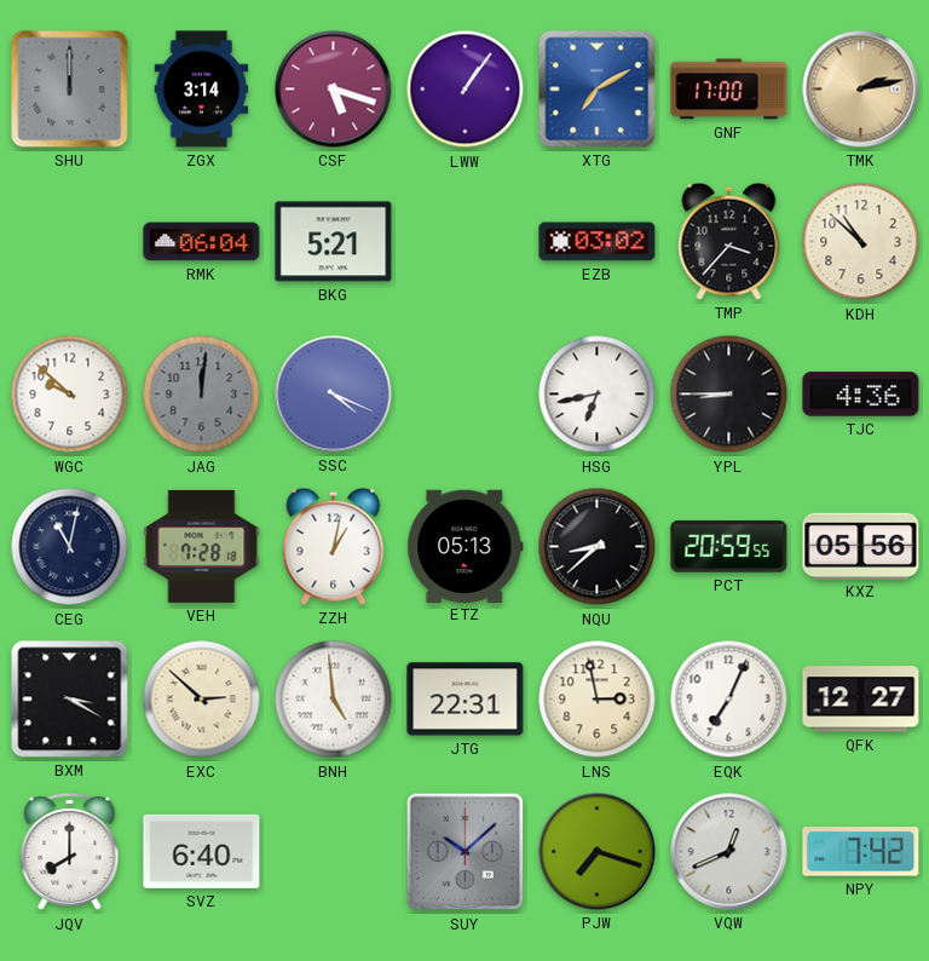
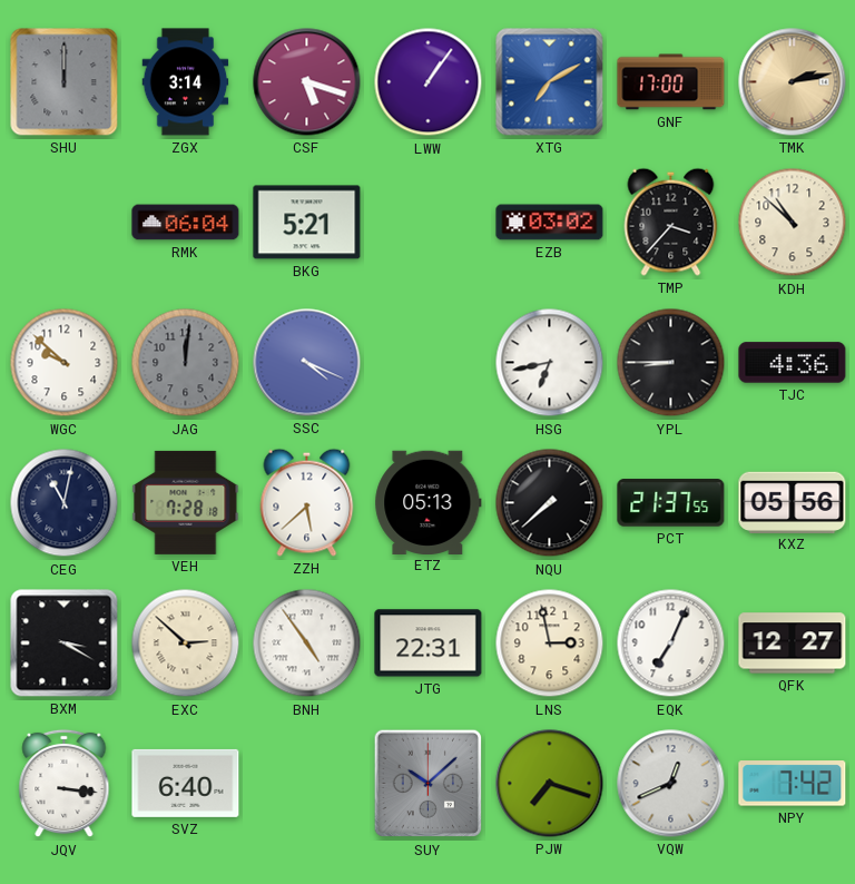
ZZH: 1:02 -> 5:38 (307, 502)
NQU: 8:38 -> 7:38 (550, 503)
PCT: 20:59 -> 21:37 (671, 503)
BNH: 4:59 -> 4:54 (307, 644)
JQV: 8:00 -> 3:16 (65, 784)
